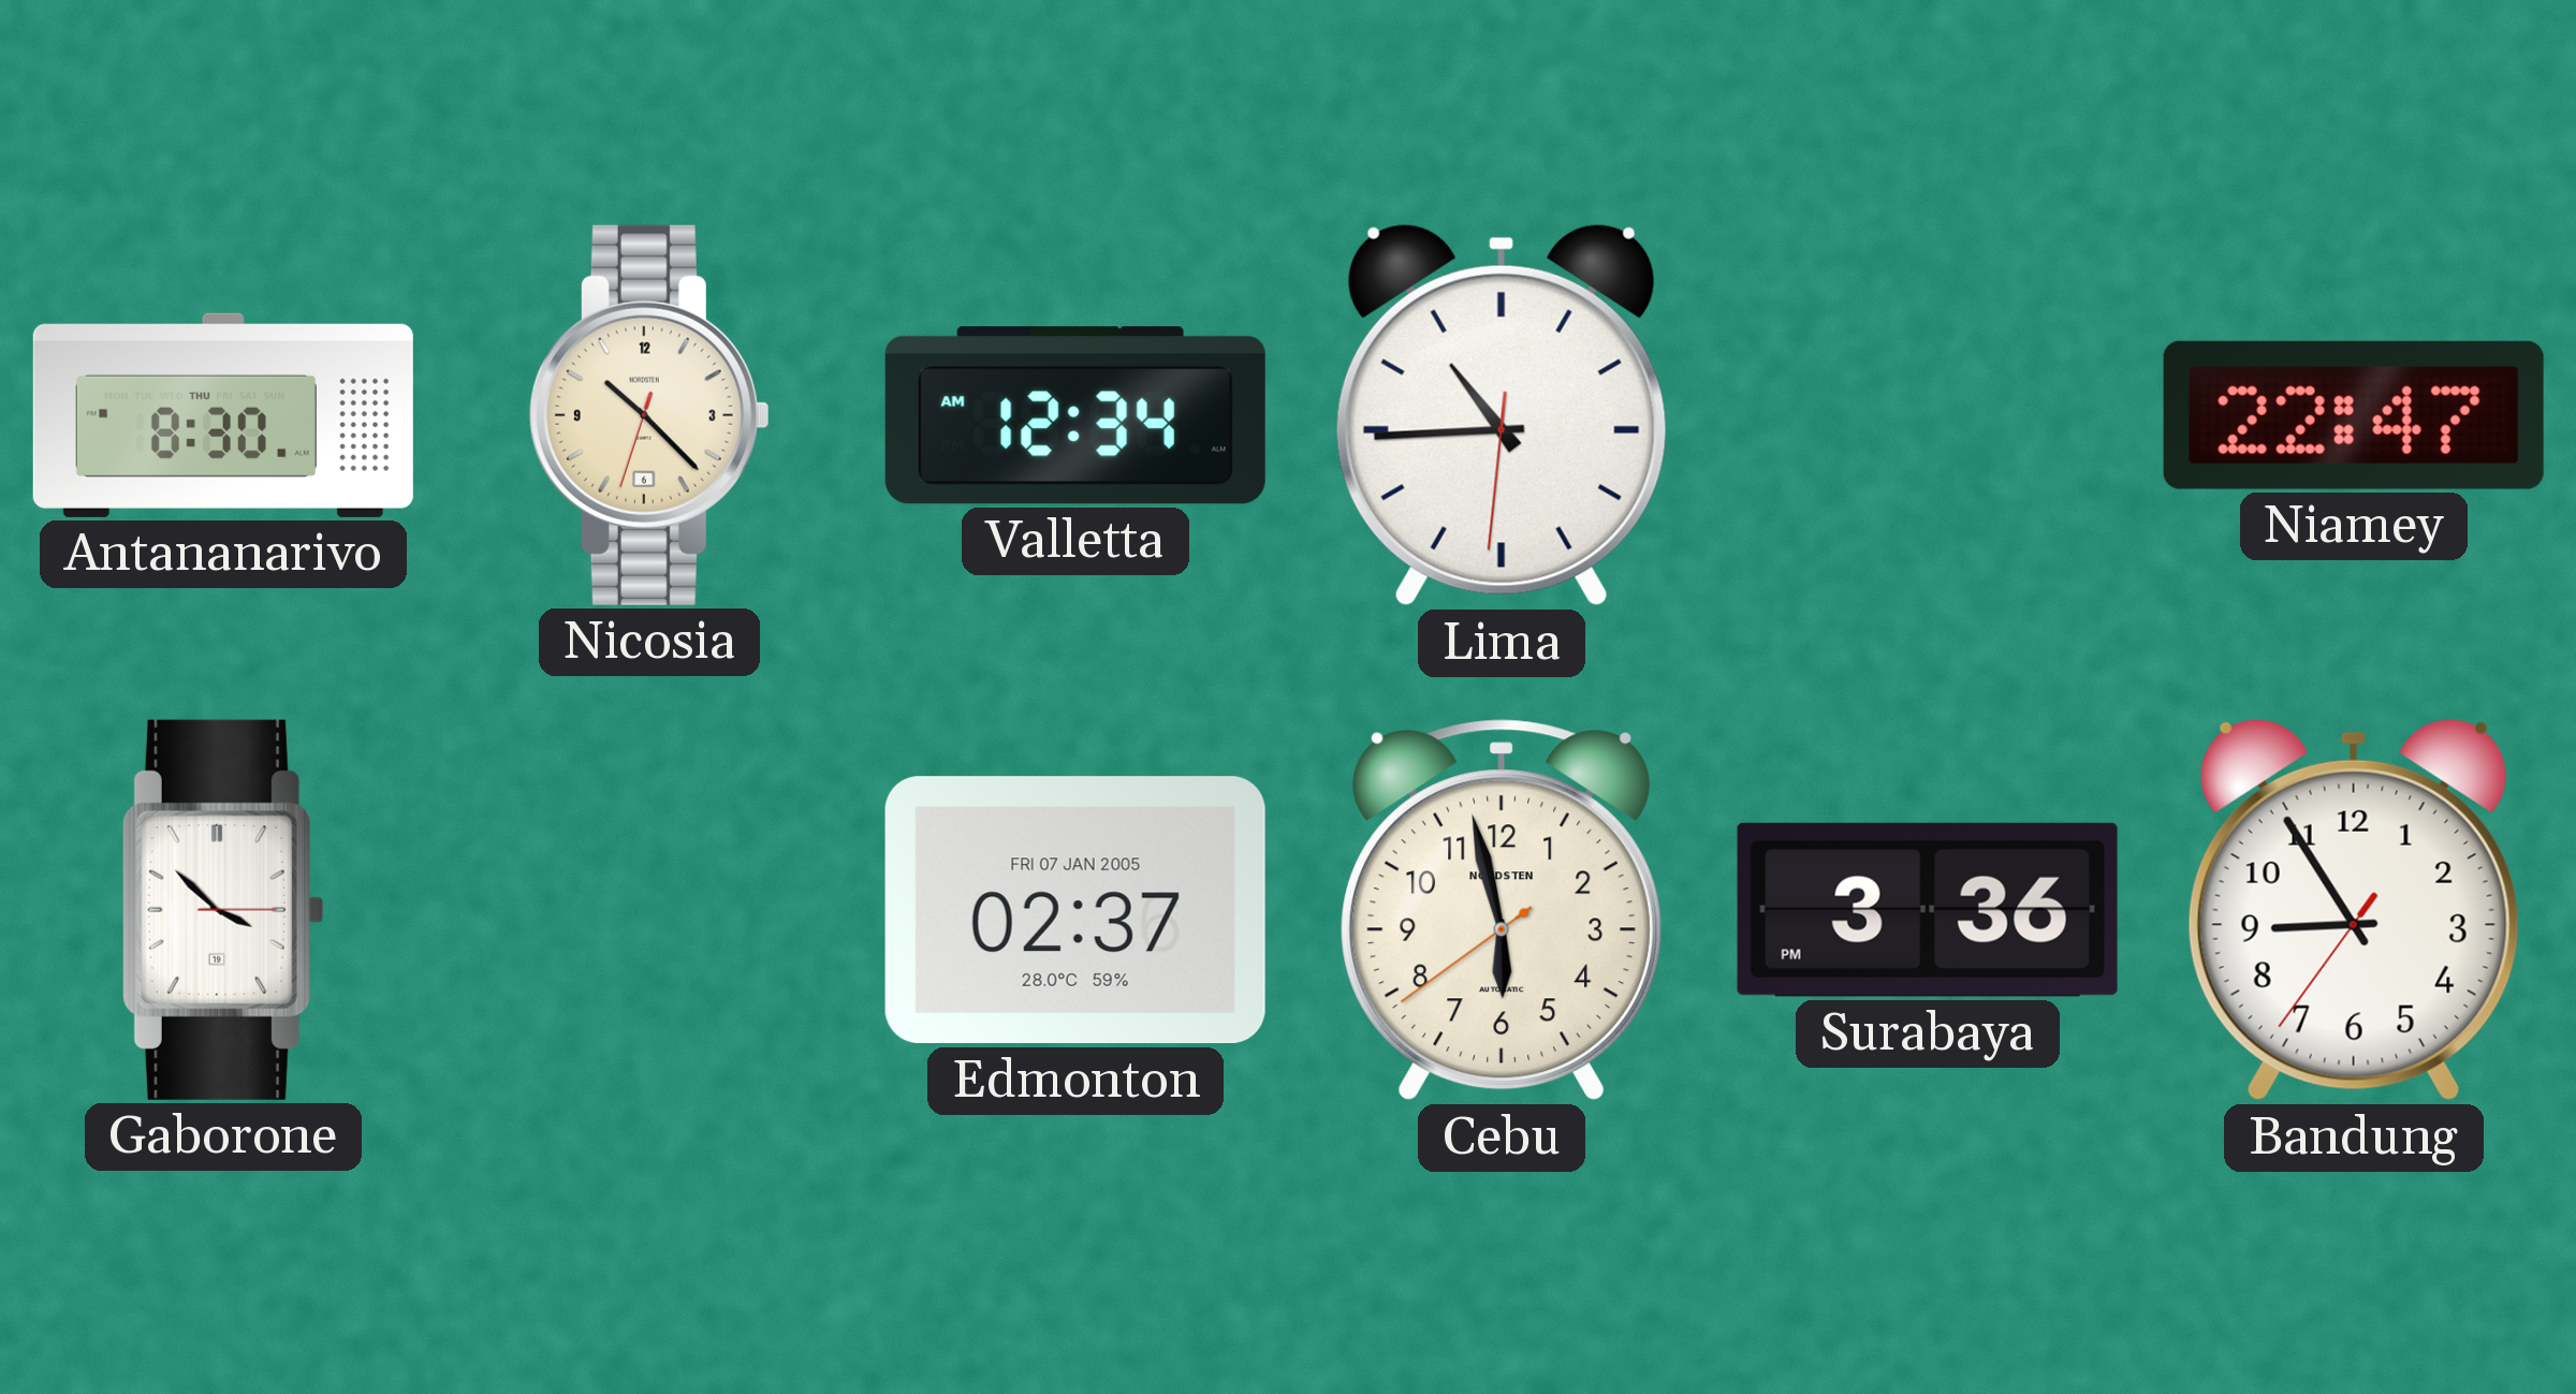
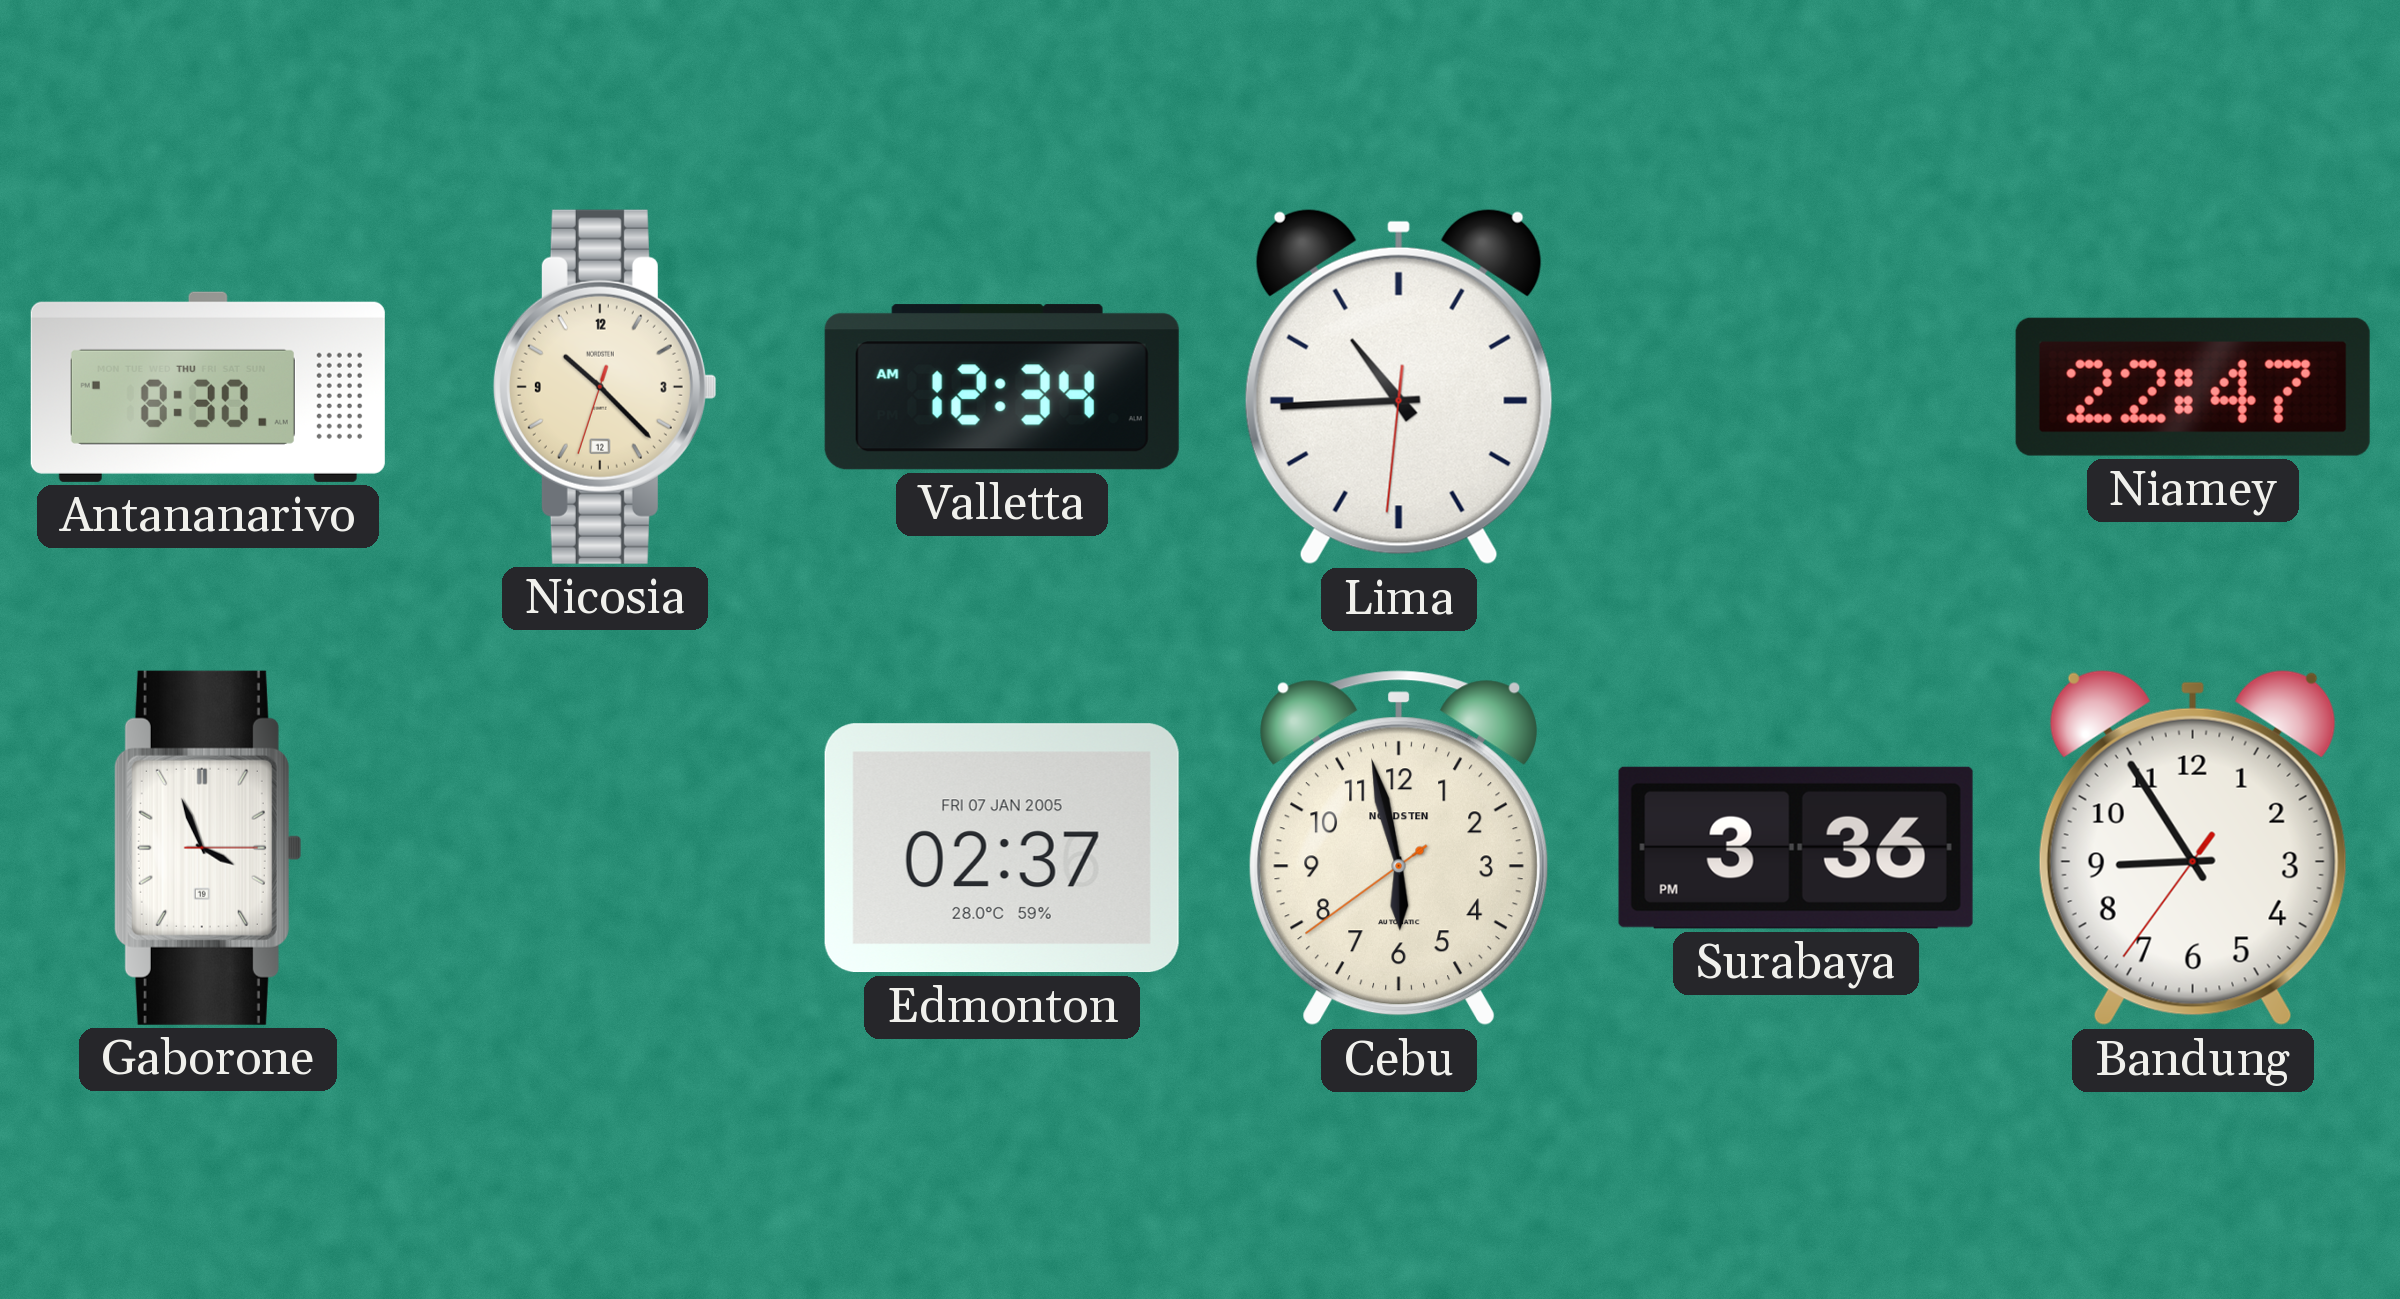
Nicosia date: 6 -> 12 (605, 387)
Gaborone: 3:52 -> 3:56 (207, 848)
